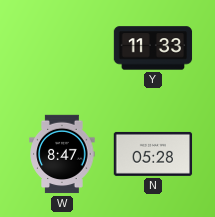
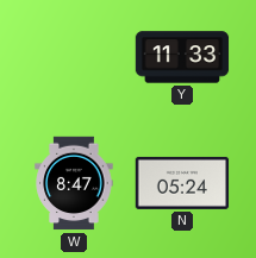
N: 05:28 -> 05:24 (182, 183)
